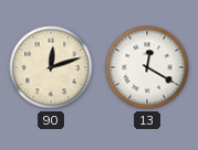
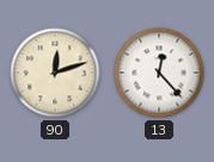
13: 12:20 -> 12:23 (159, 73)
